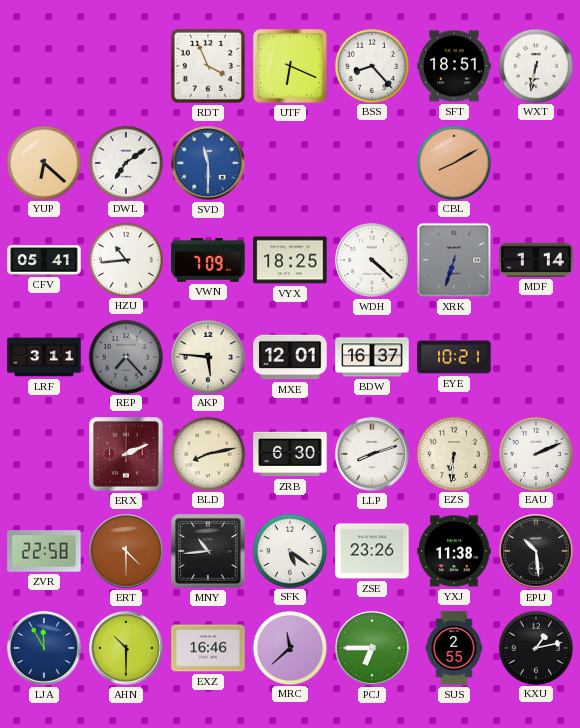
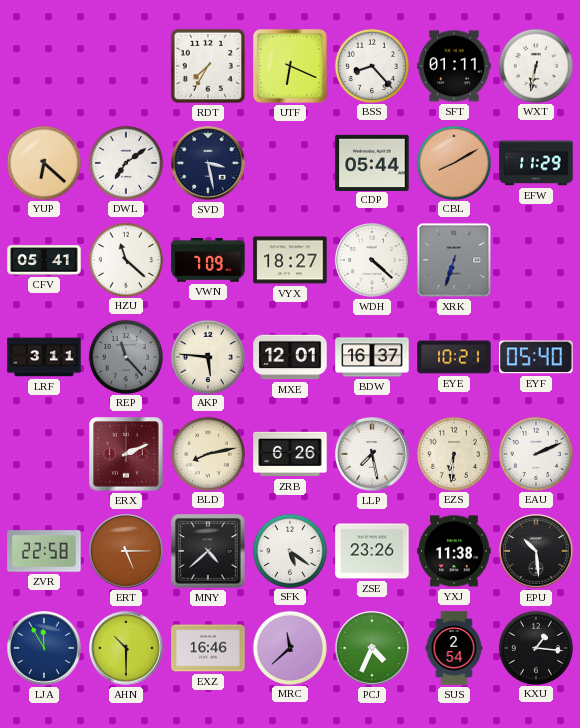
RDT: 3:56 -> 7:35 (208, 66)
SFT: 18:51 -> 01:11 (454, 66)
SVD: 11:30 -> 3:28 (208, 163)
SVD dial: blue -> navy (208, 163)
CDP: none -> 05:44 (372, 162)
EFW: none -> 11:29 (536, 163)
HZU: 10:44 -> 11:22 (125, 259)
VYX: 18:25 -> 18:27 (290, 260)
MDF: 1:14 -> none (536, 260)
REP: 7:23 -> 11:23 (125, 356)
EYF: none -> 05:40 (536, 357)
ZRB: 6:30 -> 6:26 (290, 454)
LLP: 8:12 -> 7:28 (372, 454)
ERT: 4:30 -> 5:15 (126, 551)
MNY: 10:44 -> 4:38 (208, 551)
PCJ: 6:45 -> 4:34 (372, 648)
SUS: 2:55 -> 2:54 (454, 648)
KXU: 1:13 -> 1:16 (535, 647)
